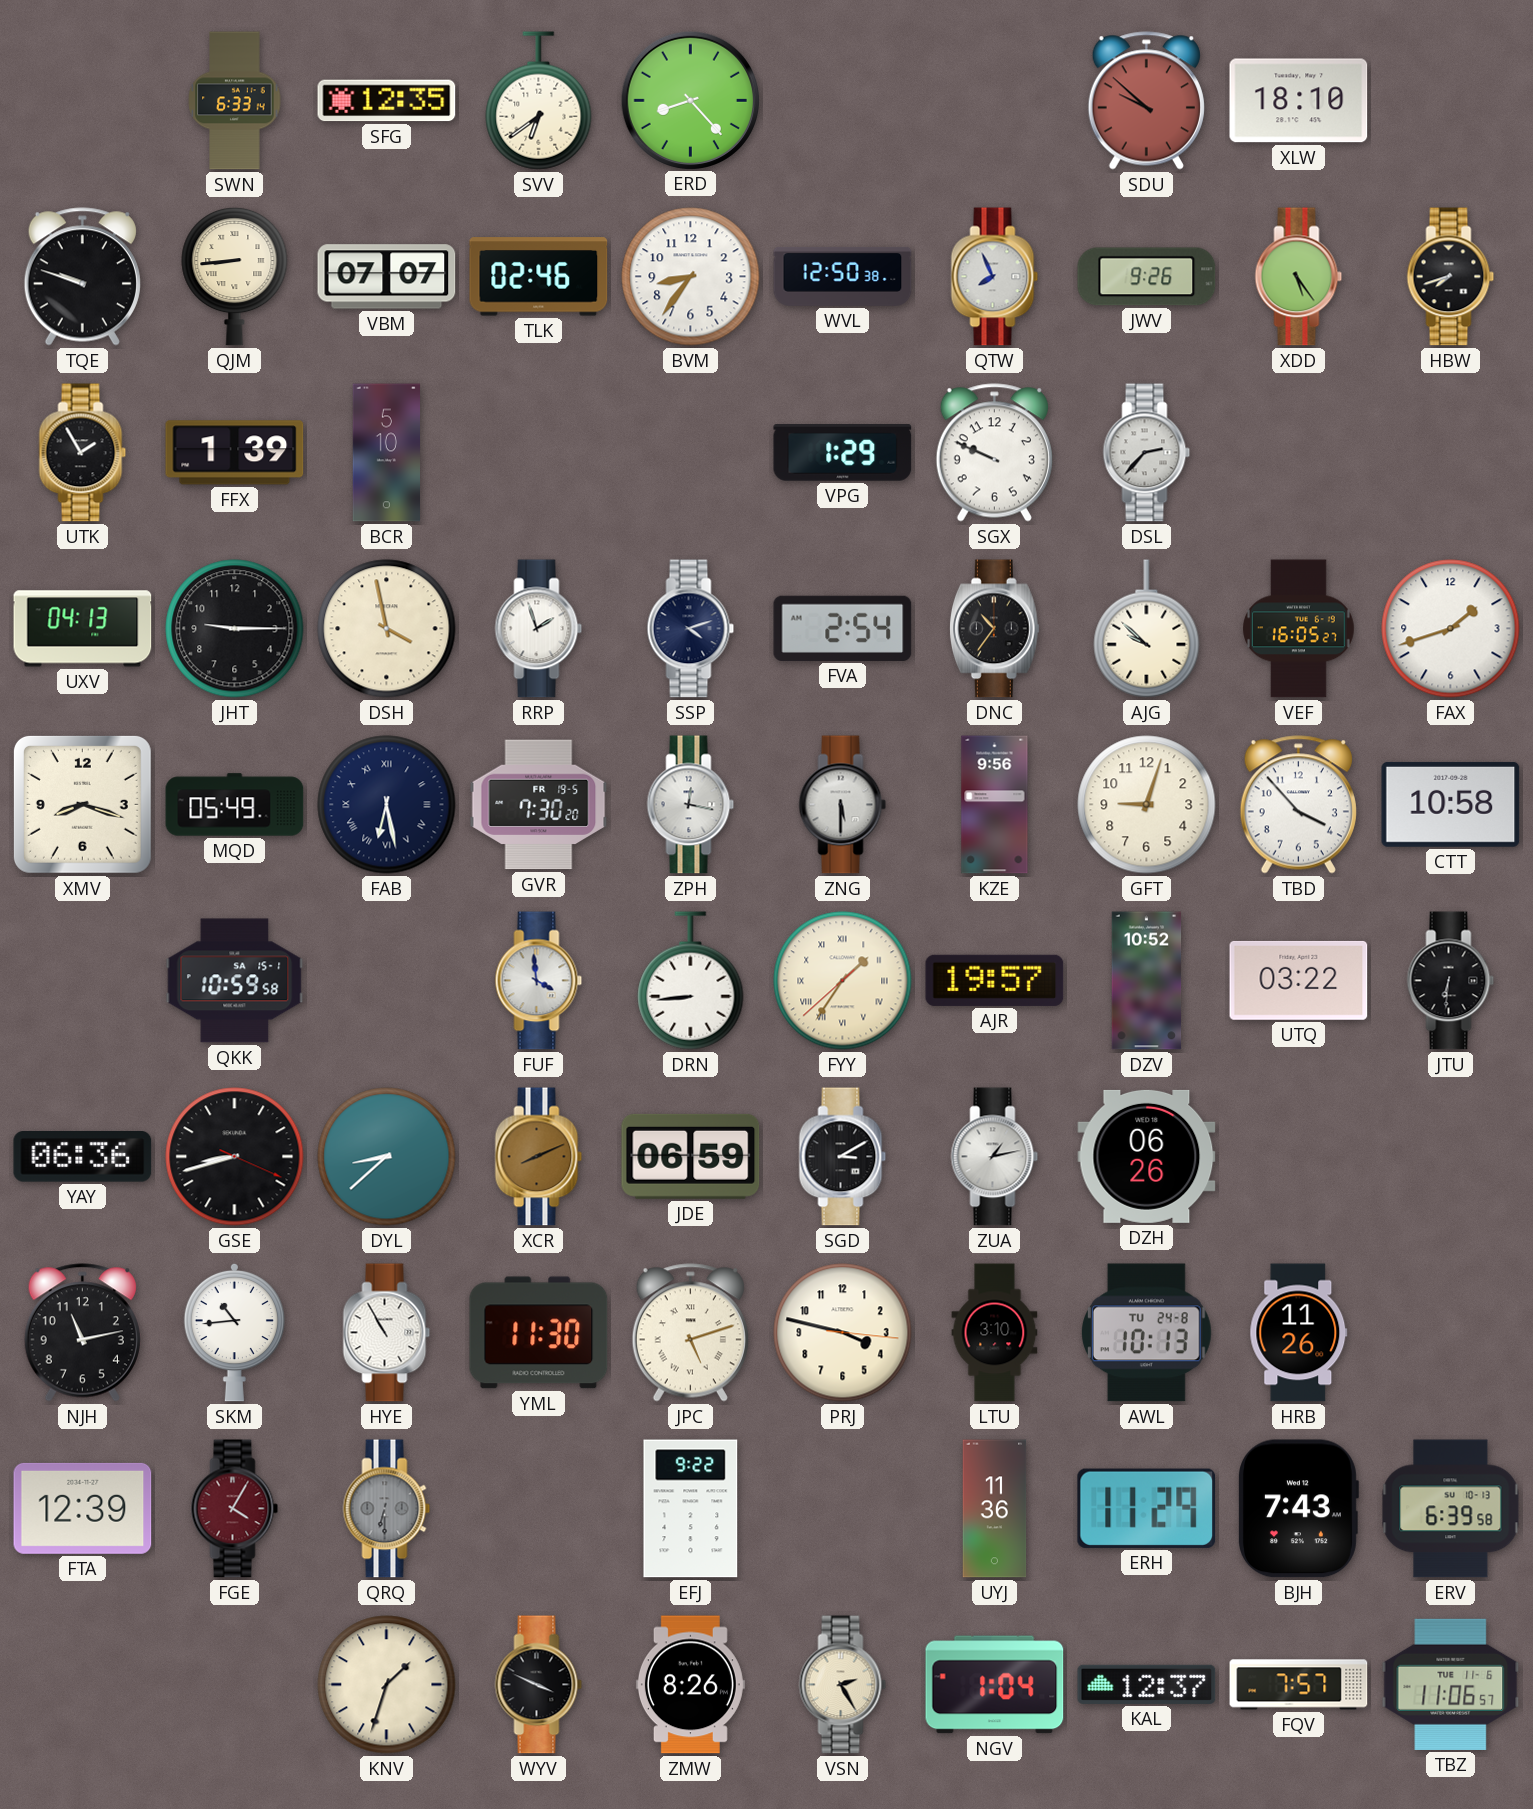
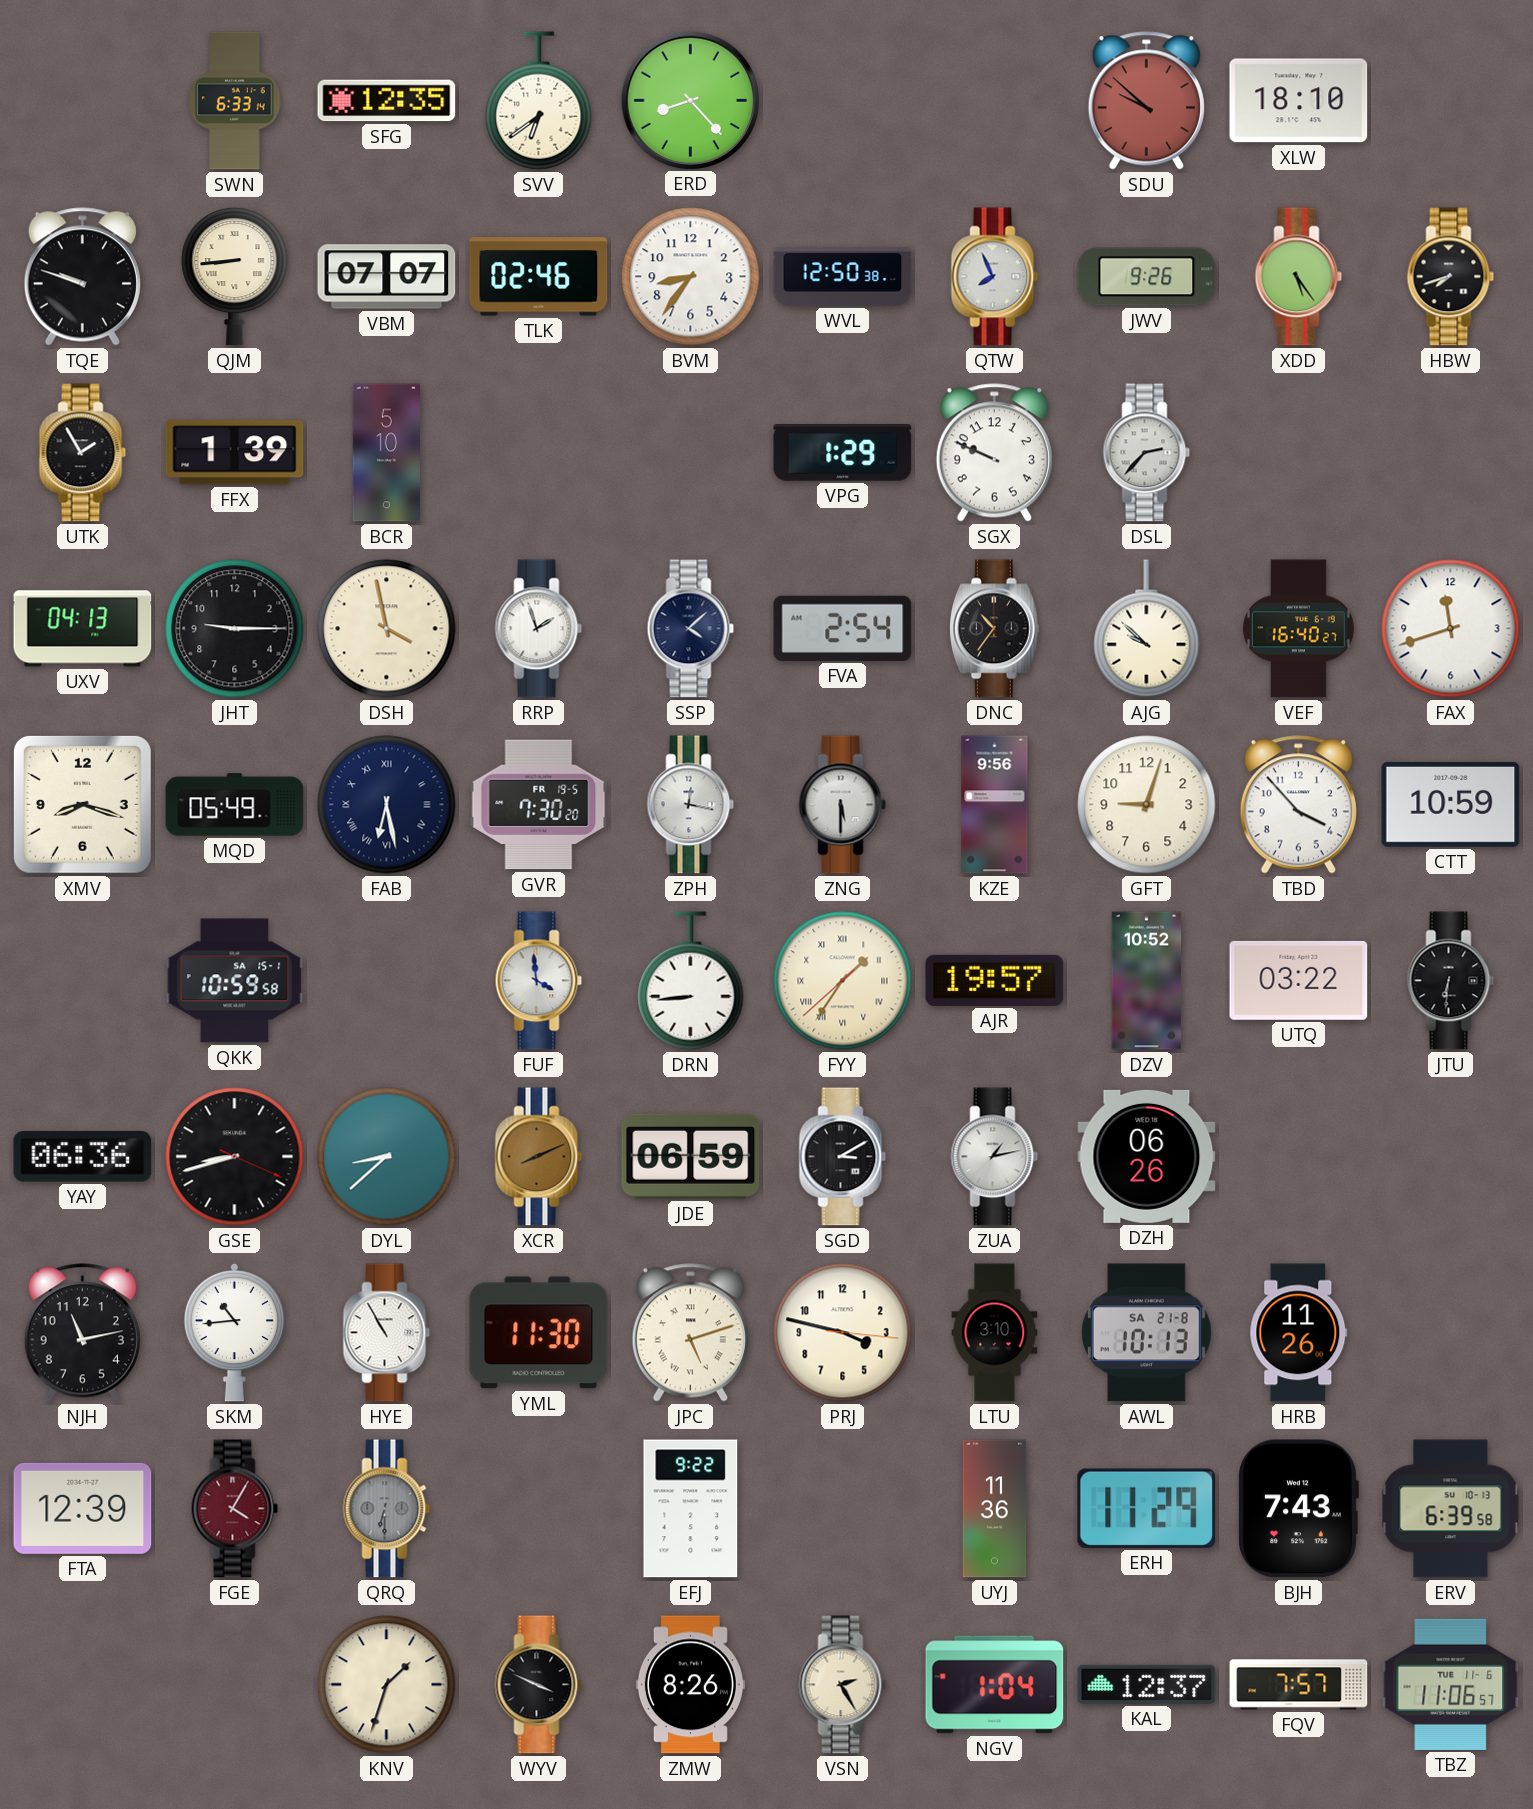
SSP: 4:12 -> 4:08 (691, 629)
VEF: 16:05 -> 16:40 (1299, 629)
FAX: 1:42 -> 11:42 (1451, 629)
CTT: 10:58 -> 10:59 (1451, 804)
AWL date: TU 24-8 -> SA 21-8 (1146, 1333)
